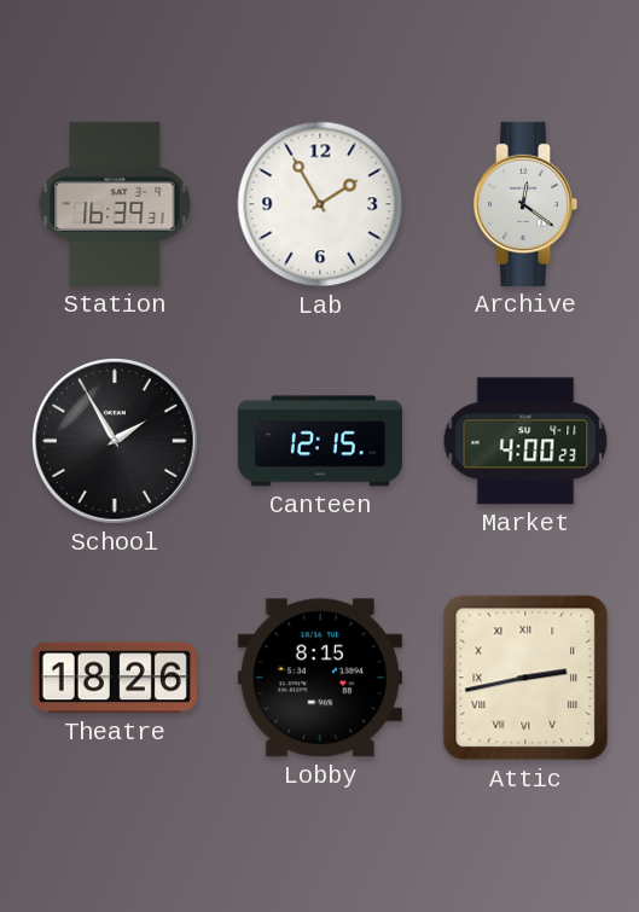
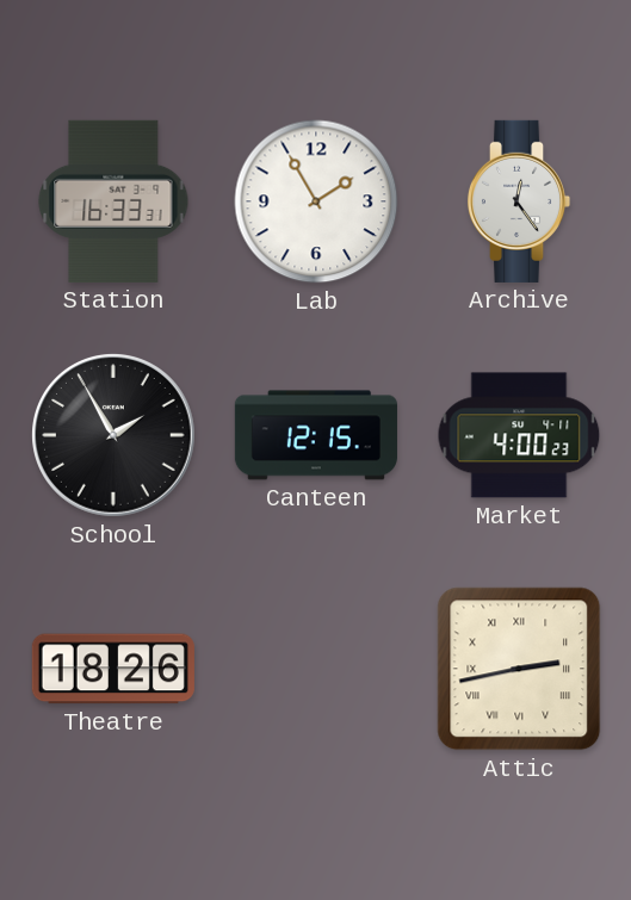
Station: 16:39 -> 16:33 (113, 201)
Archive: 12:21 -> 12:24 (519, 201)
Lobby: 8:15 -> none (320, 678)
